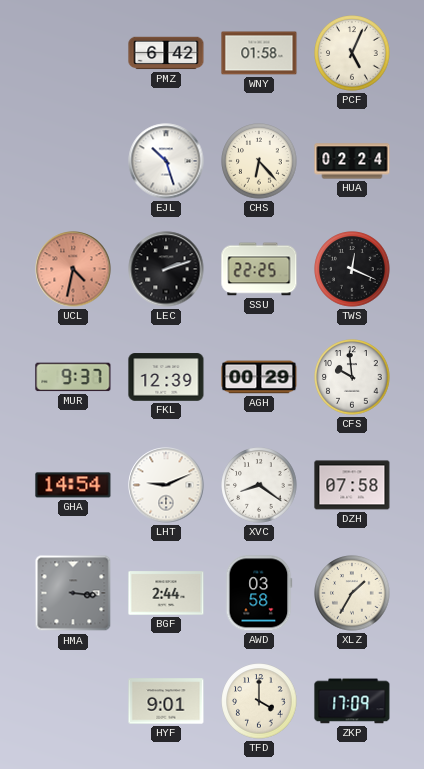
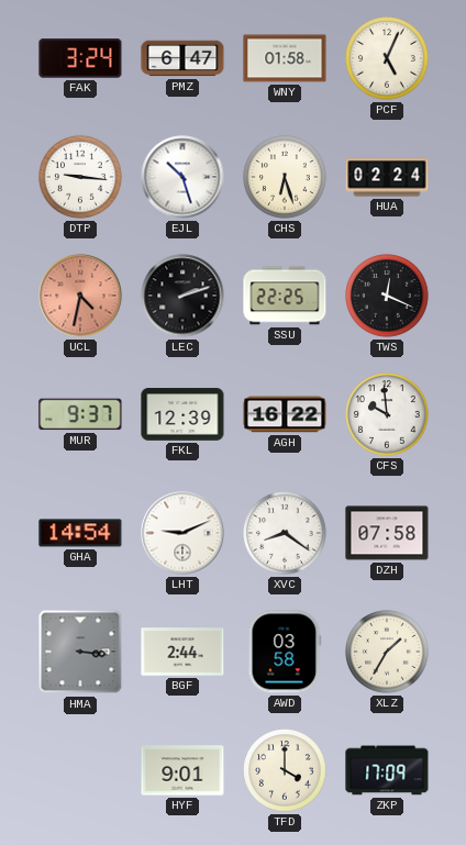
FAK: none -> 3:24 (80, 58)
PMZ: 6:42 -> 6:47 (182, 58)
DTP: none -> 9:16 (80, 177)
CHS: 6:23 -> 6:27 (285, 177)
AGH: 00:29 -> 16:22 (285, 414)
